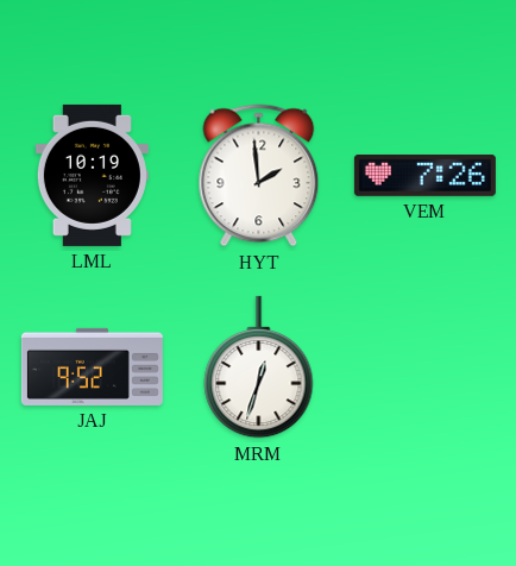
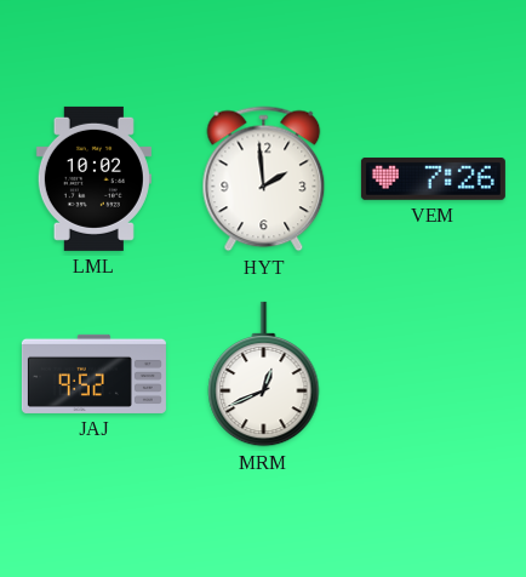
LML: 10:19 -> 10:02 (93, 178)
MRM: 12:33 -> 12:41 (264, 375)
